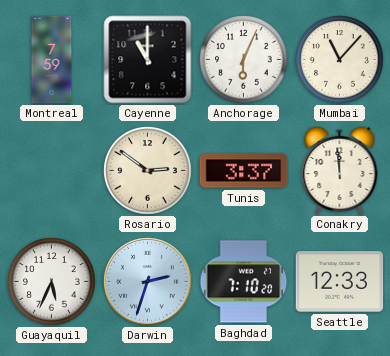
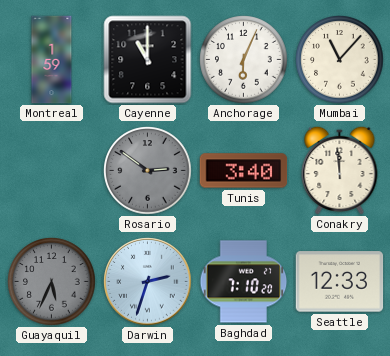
Montreal: 7:59 -> 1:59 (52, 60)
Rosario dial: cream -> grey (148, 171)
Tunis: 3:37 -> 3:40 (244, 171)
Guayaquil dial: white -> grey (52, 282)
